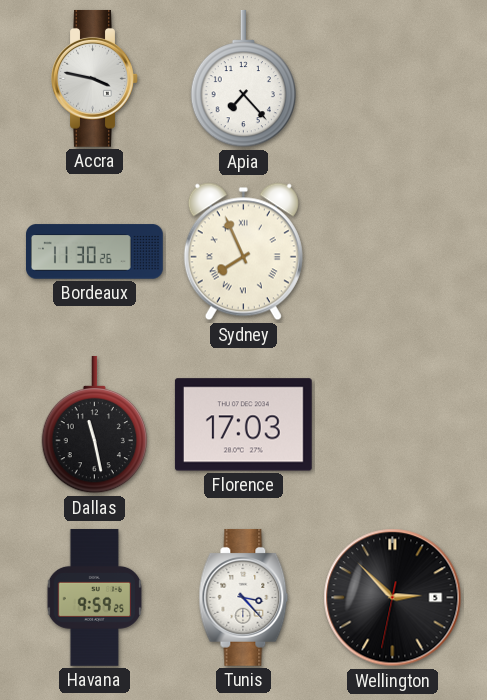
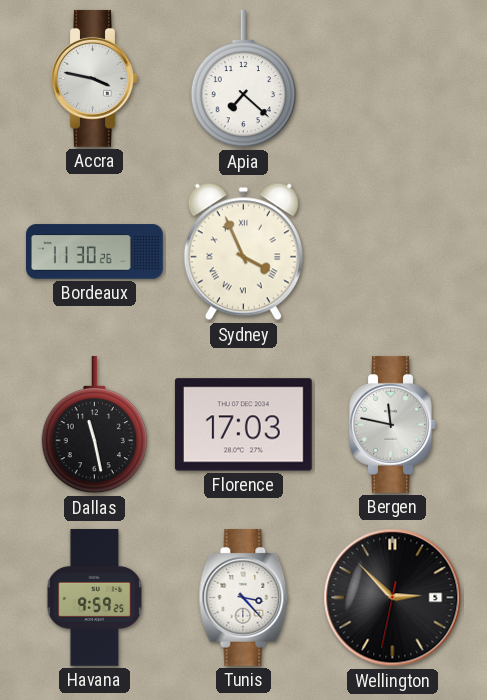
Apia: 7:23 -> 7:22 (243, 79)
Sydney: 7:56 -> 3:56 (243, 252)
Bergen: none -> 11:47 (393, 424)
